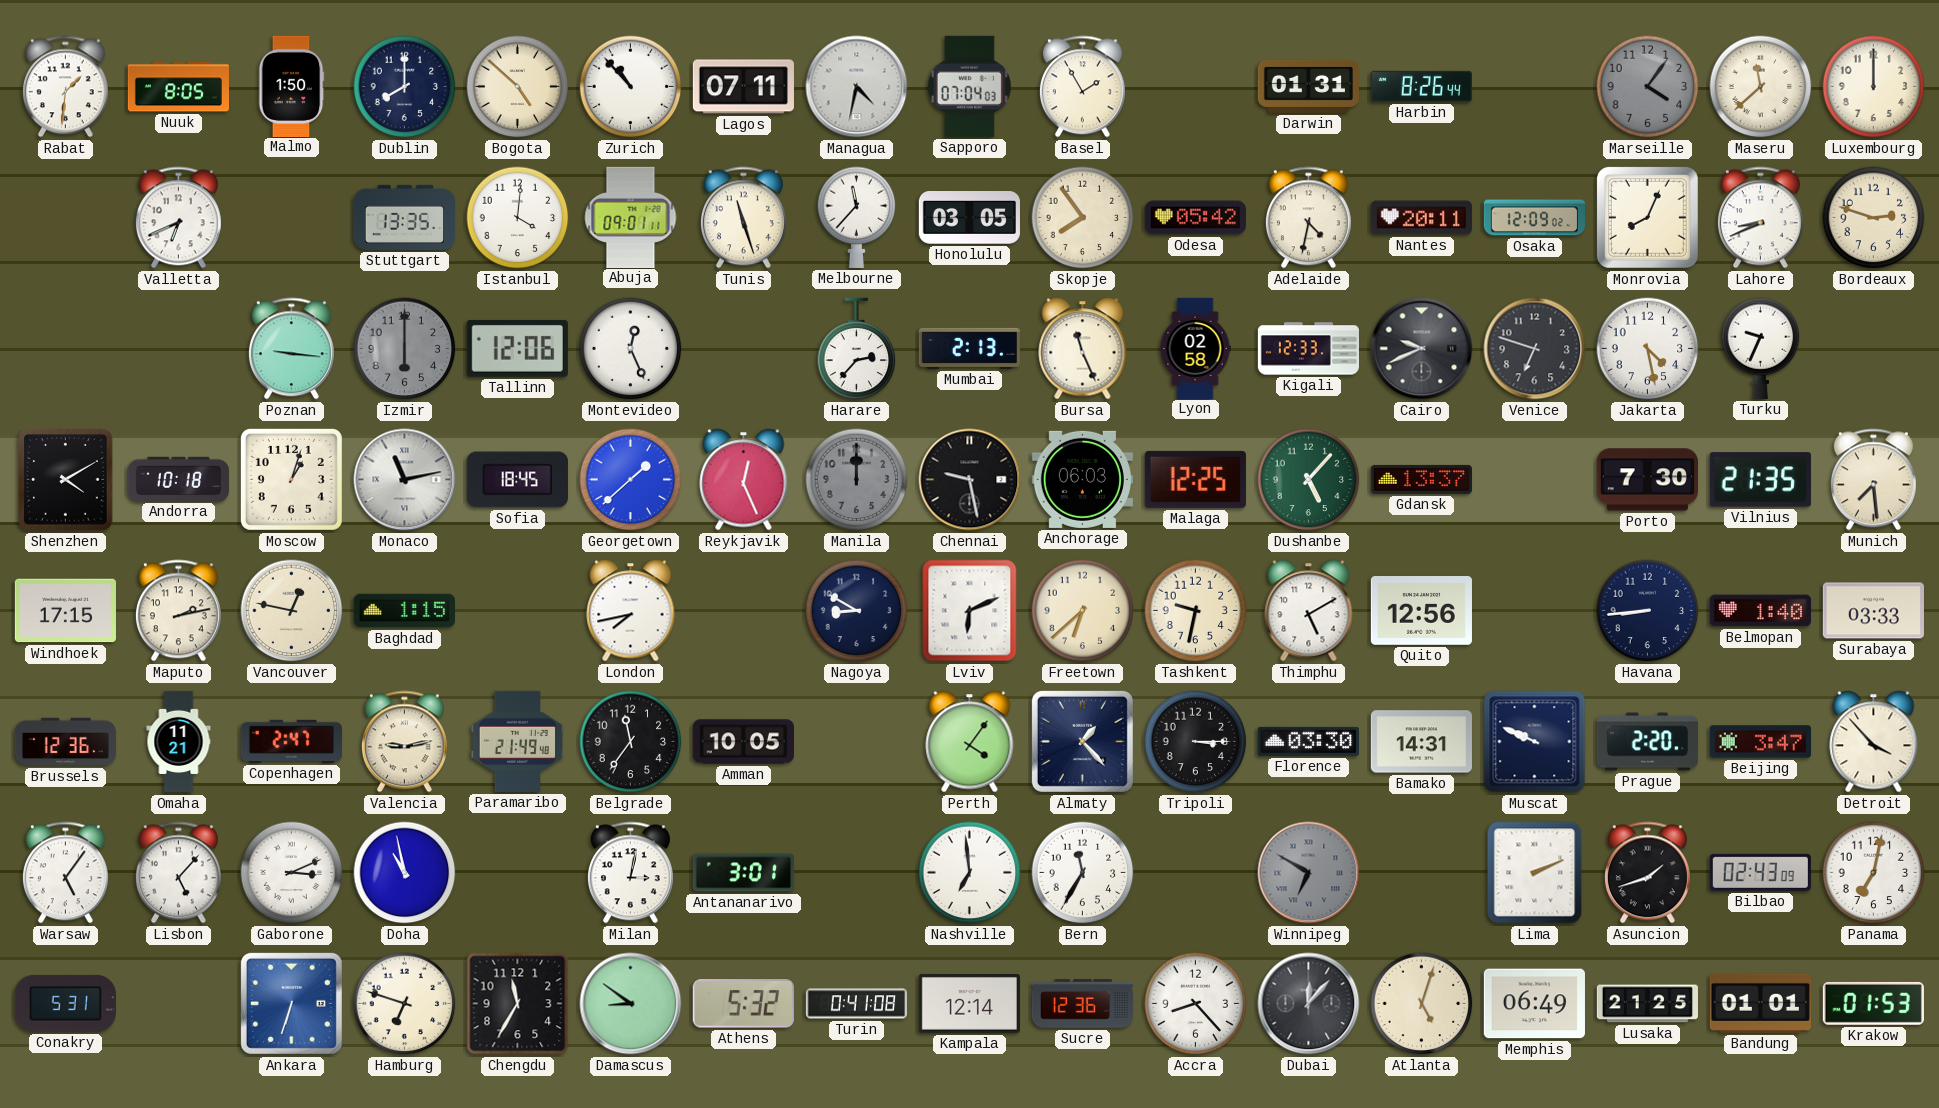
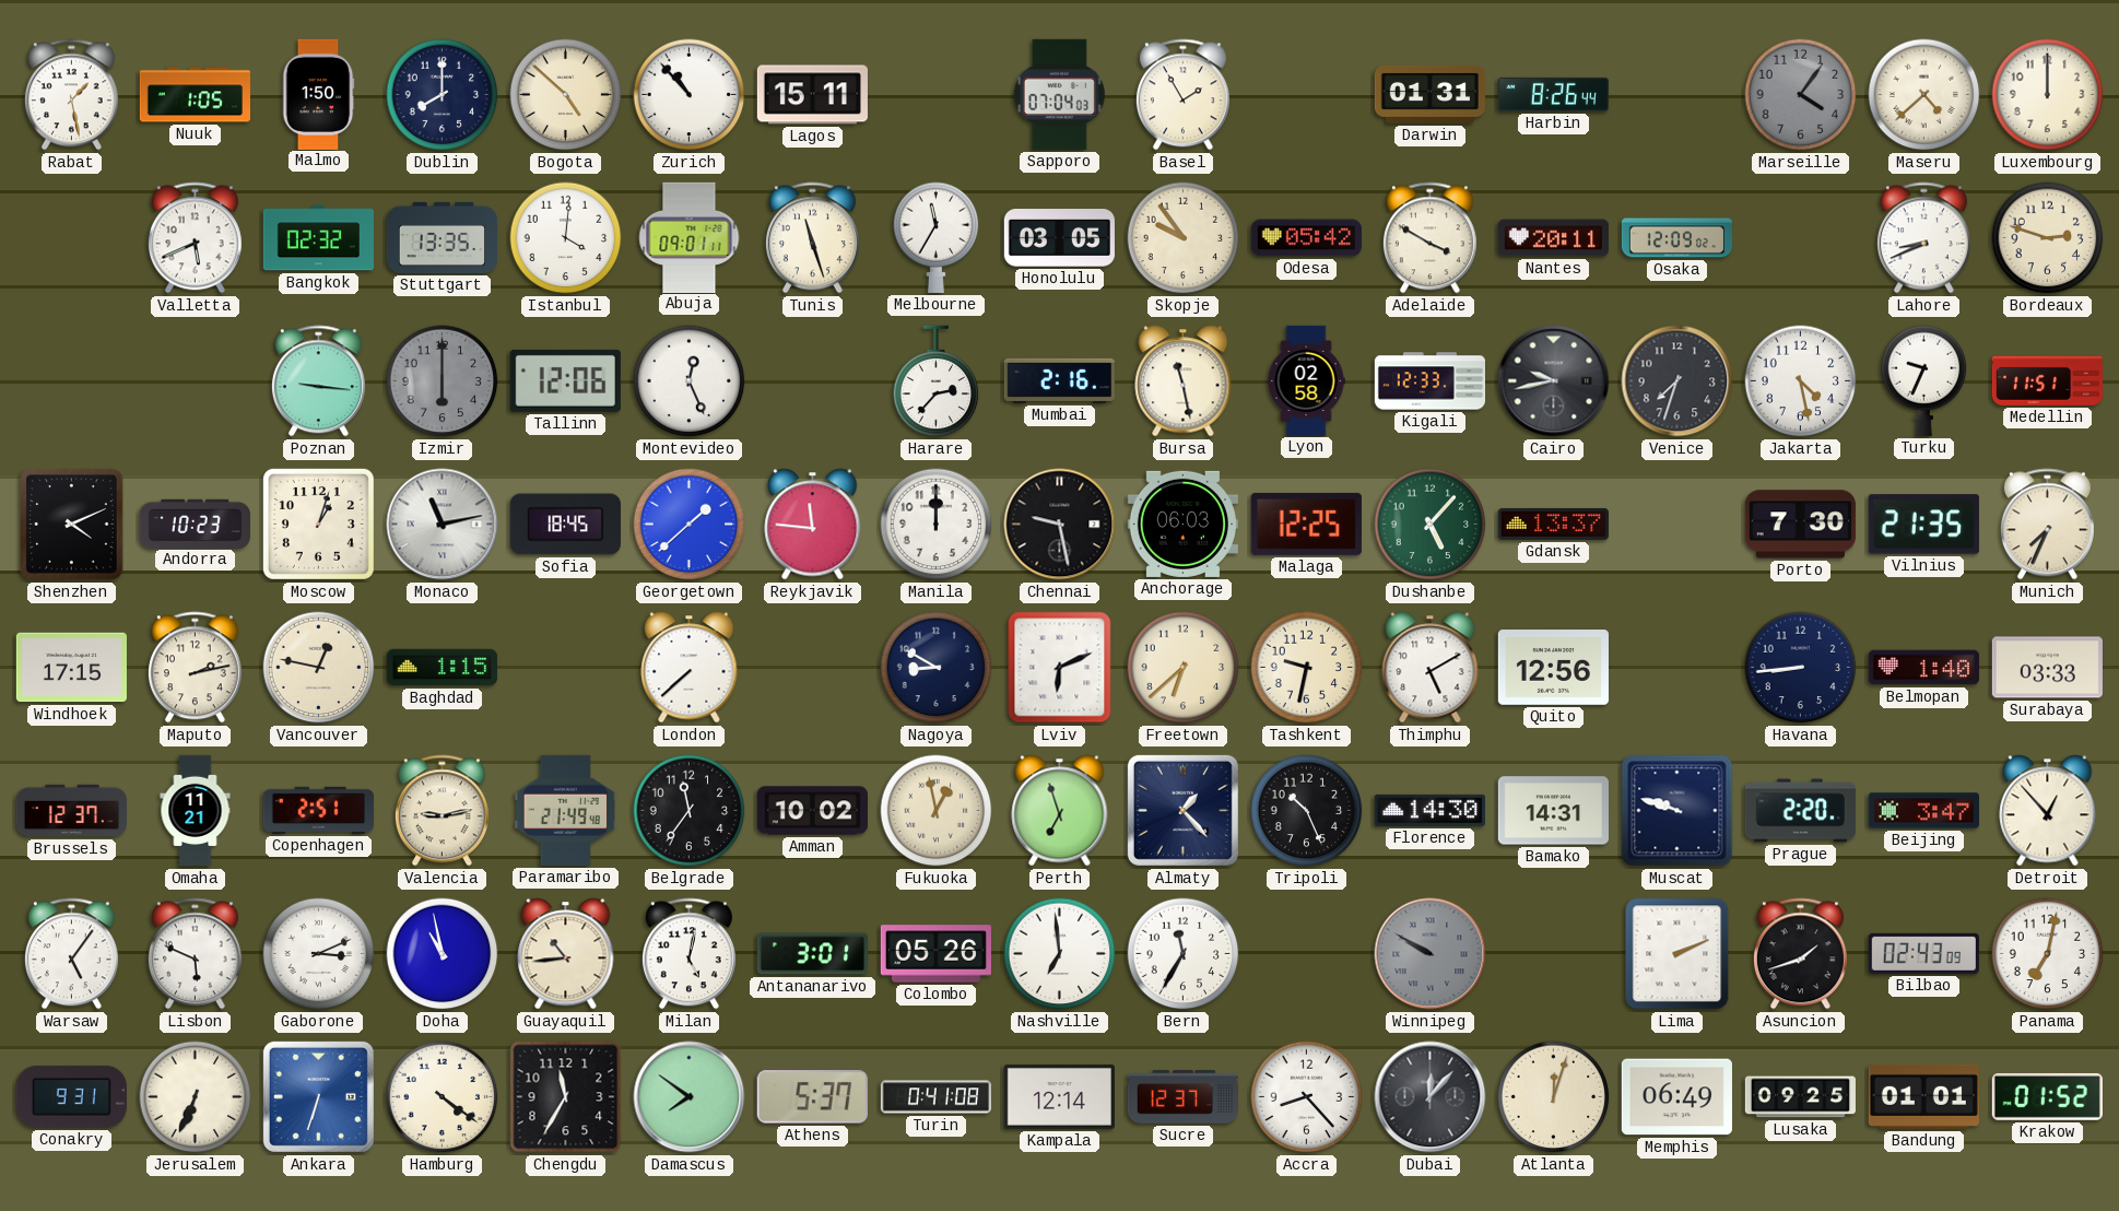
Rabat: 1:31 -> 1:28 (71, 95)
Nuuk: 8:05 -> 1:05 (195, 95)
Lagos: 07:11 -> 15:11 (812, 95)
Managua: 4:32 -> none (857, 87)
Maseru: 11:38 -> 4:38 (1924, 95)
Valletta: 6:41 -> 5:41 (195, 238)
Bangkok: none -> 02:32 (318, 238)
Melbourne: 11:37 -> 11:35 (937, 237)
Skopje: 7:54 -> 9:54 (1184, 238)
Adelaide: 4:32 -> 3:50 (1429, 238)
Monrovia: 8:04 -> none (1647, 217)
Mumbai: 2:13 -> 2:16 (1059, 380)
Bursa: 11:26 -> 11:28 (1184, 381)
Cairo: 9:41 -> 9:43 (1554, 381)
Venice: 6:48 -> 7:33 (1677, 381)
Medellin: none -> 11:51 (2047, 380)
Shenzhen: 4:10 -> 4:11 (72, 525)
Andorra: 10:18 -> 10:23 (195, 524)
Reykjavik: 12:26 -> 11:46 (813, 525)
Manila dial: grey -> white (937, 525)
Munich: 7:29 -> 7:34 (2047, 525)
London: 7:43 -> 7:38 (690, 668)
Brussels: 12:36 -> 12:37 (71, 811)
Copenhagen: 2:47 -> 2:51 (318, 810)
Amman: 10:05 -> 10:02 (812, 811)
Fukuoka: none -> 12:58 (937, 811)
Perth: 4:06 -> 6:57 (1060, 811)
Tripoli: 3:15 -> 10:26 (1307, 811)
Florence: 03:30 -> 14:30 (1429, 810)
Muscat: 9:49 -> 9:48 (1677, 811)
Detroit: 3:53 -> 12:53 (2048, 811)
Lisbon: 5:07 -> 5:49 (195, 954)
Guayaquil: none -> 10:44 (566, 954)
Milan: 3:02 -> 5:02 (688, 954)
Colombo: none -> 05:26 (935, 954)
Winnipeg: 6:50 -> 9:50 (1431, 954)
Conakry: 5:31 -> 9:31 (71, 1096)
Jerusalem: none -> 6:34 (196, 1097)
Hamburg: 6:48 -> 4:21 (443, 1097)
Damascus: 8:51 -> 7:51 (690, 1097)
Athens: 5:32 -> 5:37 (812, 1097)
Sucre: 12:36 -> 12:37 (1182, 1097)
Atlanta: 5:03 -> 12:03 (1554, 1097)
Lusaka: 21:25 -> 09:25 (1800, 1097)
Krakow: 01:53 -> 01:52 (2047, 1096)
